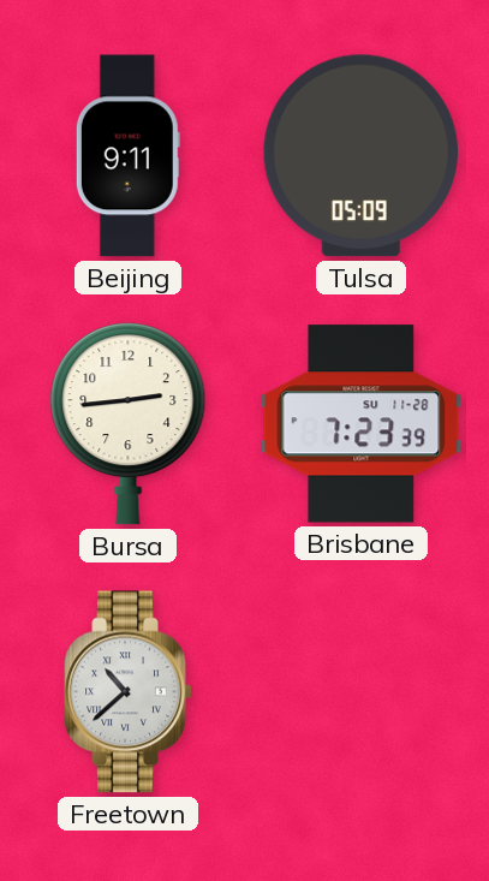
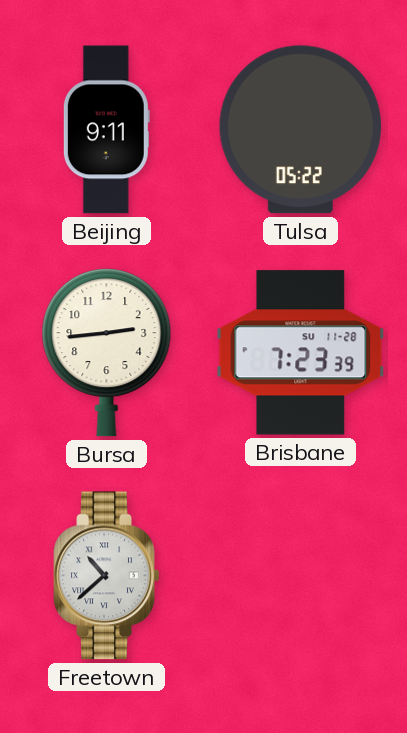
Tulsa: 05:09 -> 05:22 (300, 130)
